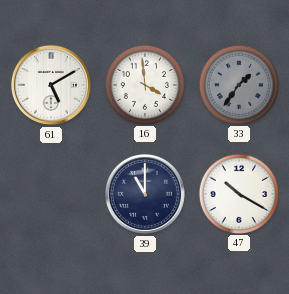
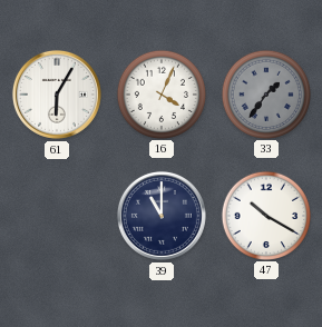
61: 5:10 -> 6:05 (57, 95)
16: 3:59 -> 4:04 (160, 93)
